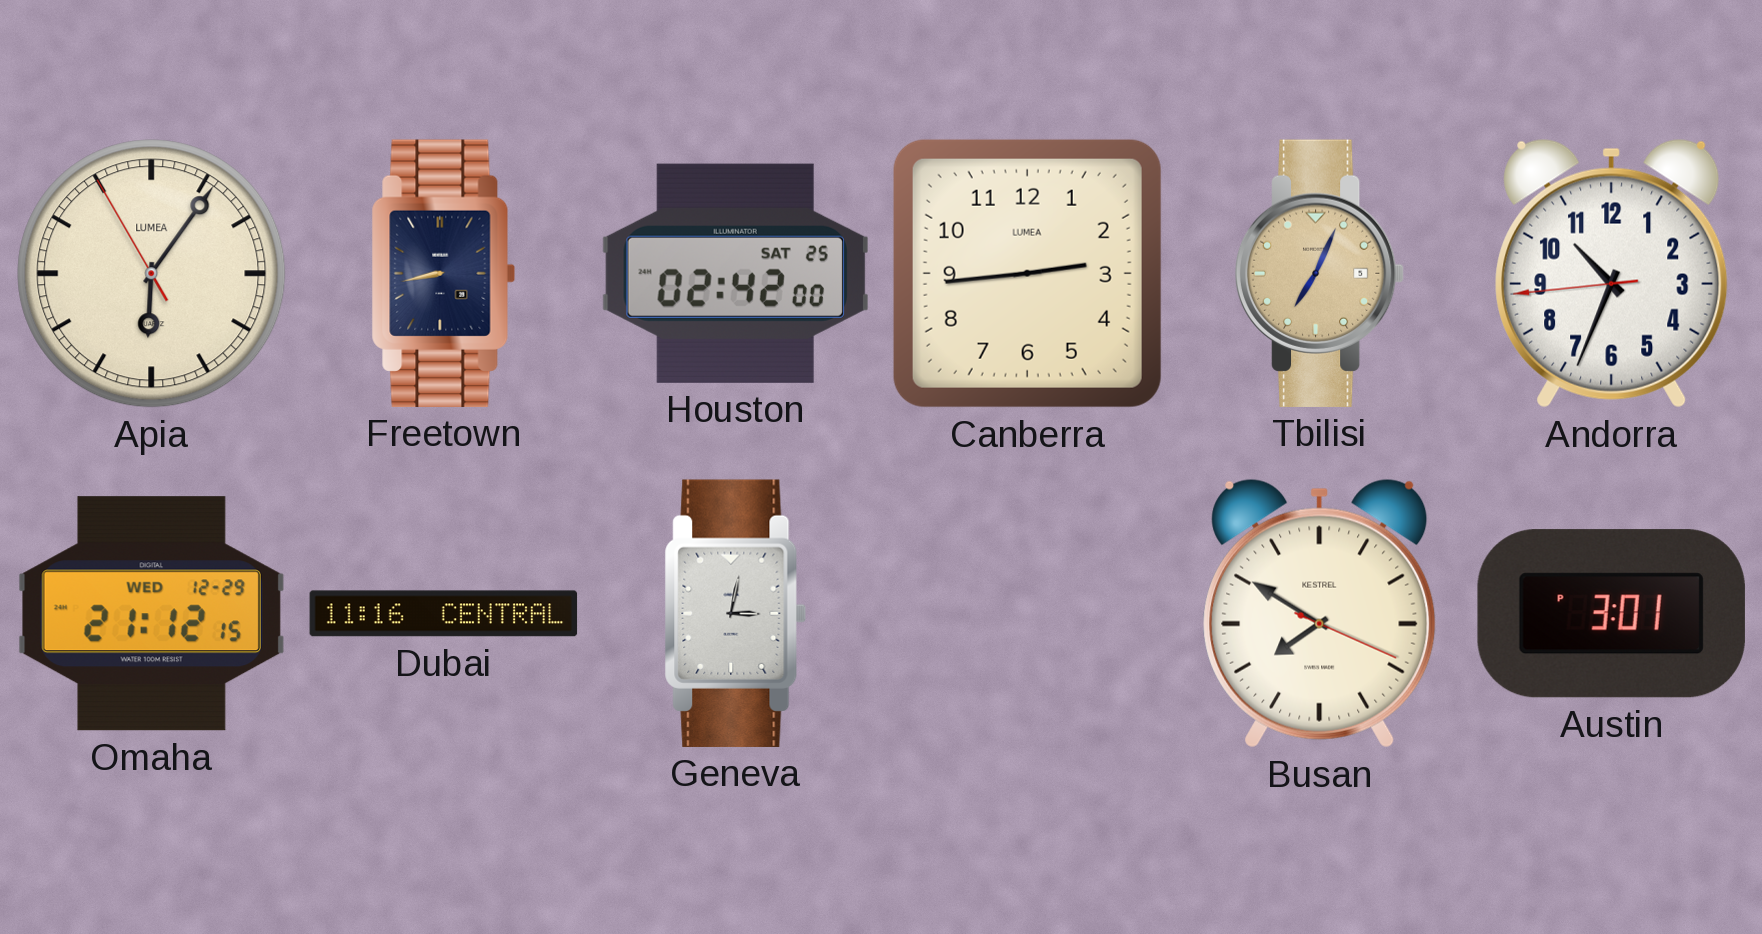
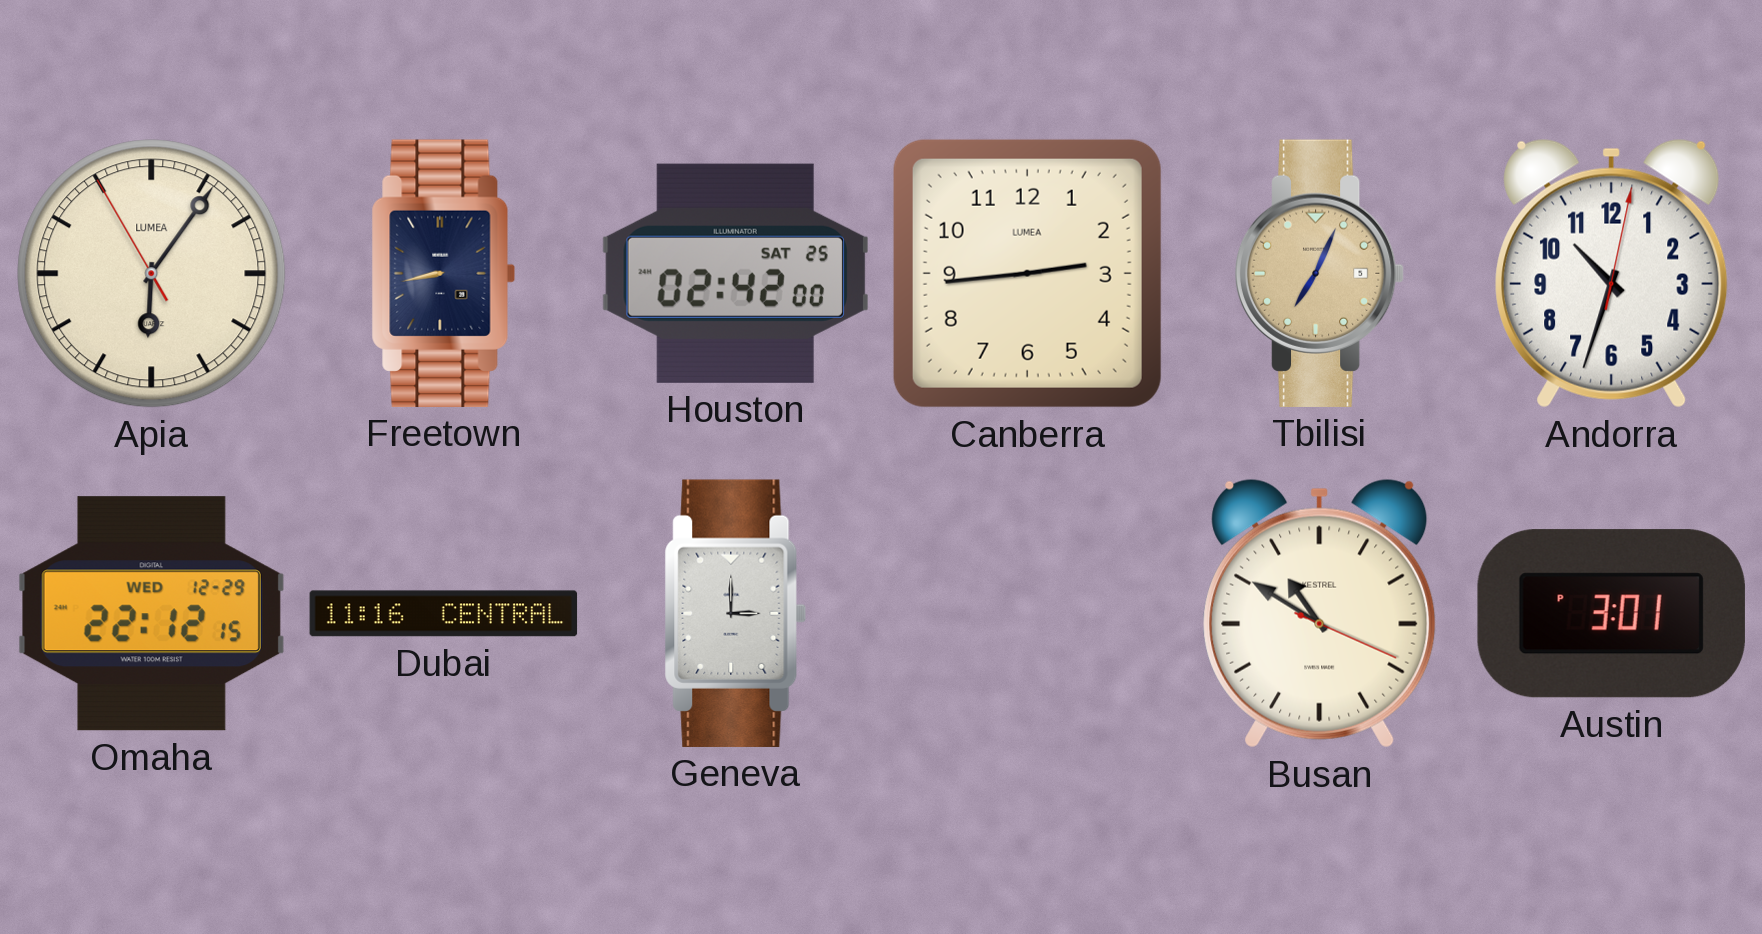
Andorra: 10:33:44 -> 10:33:02 (1612, 273)
Omaha: 21:12 -> 22:12 (151, 614)
Geneva: 3:02 -> 3:00 (736, 613)
Busan: 7:50 -> 10:50 (1320, 613)
